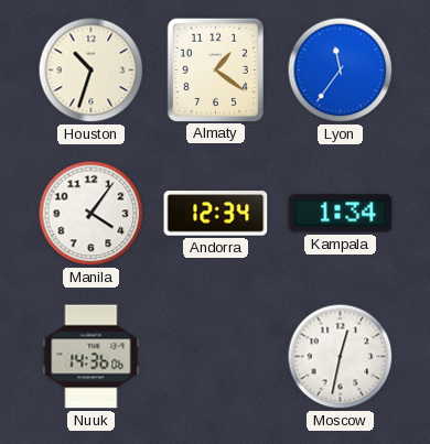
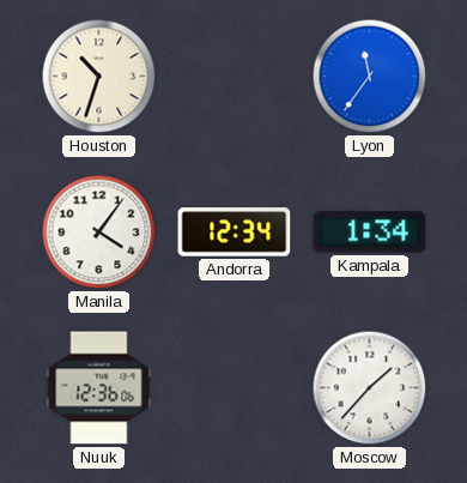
Almaty: 1:21 -> none (215, 69)
Nuuk: 14:36 -> 12:36 (99, 388)
Moscow: 12:32 -> 1:37 (370, 388)
